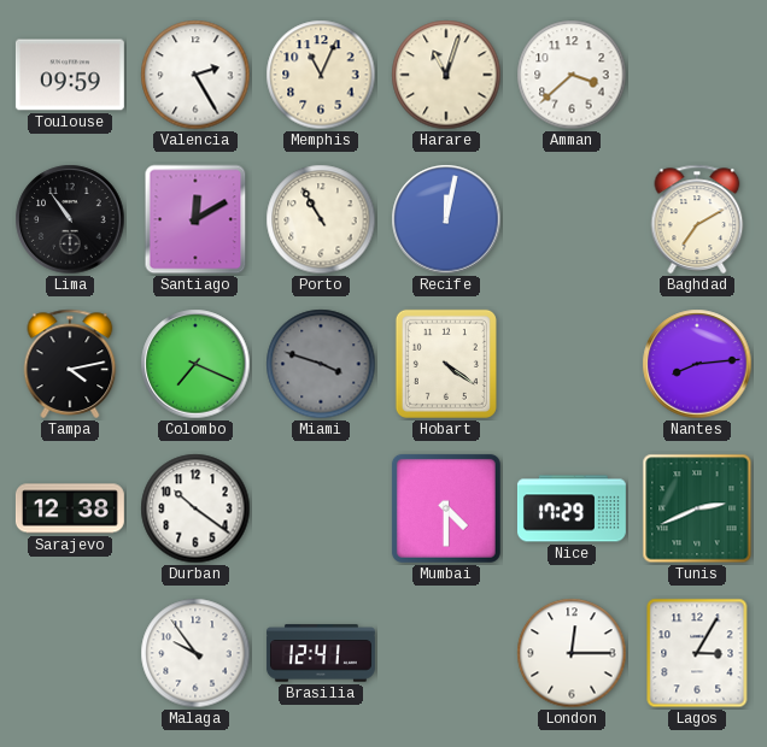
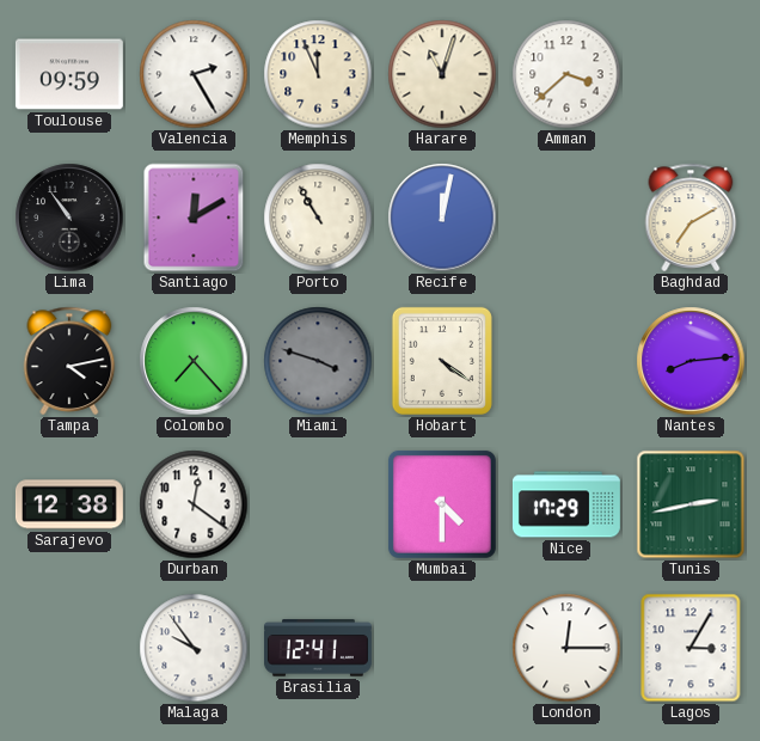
Memphis: 11:04 -> 11:56 (318, 74)
Colombo: 7:19 -> 7:23 (194, 361)
Durban: 10:21 -> 12:21 (194, 504)
Tunis: 2:41 -> 2:43 (691, 504)
